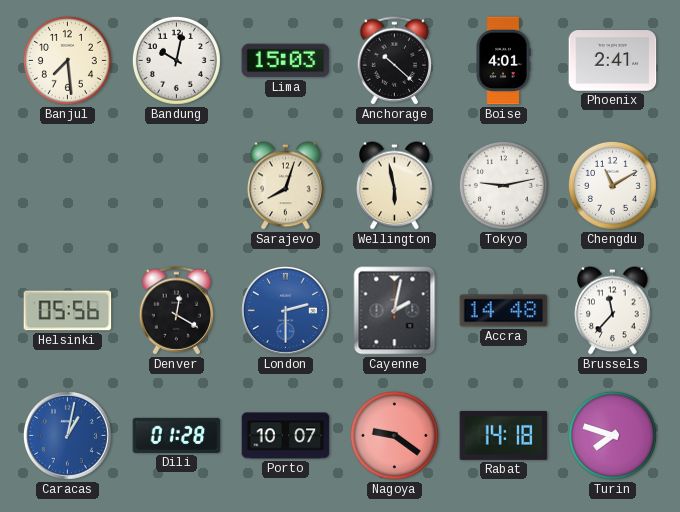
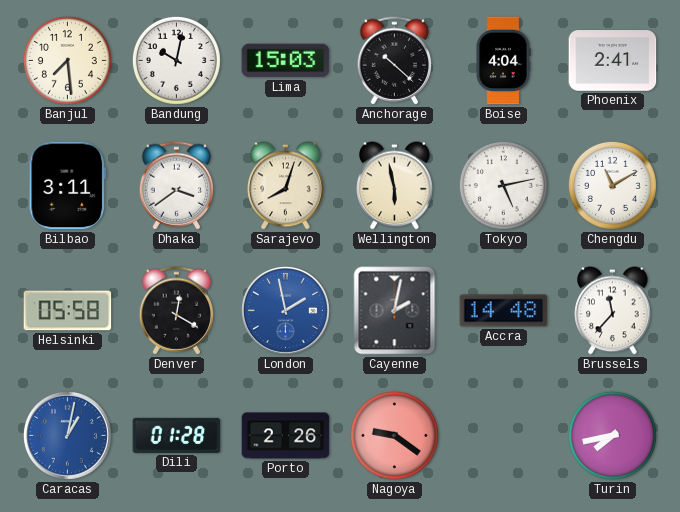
Boise: 4:01 -> 4:04 (503, 61)
Bilbao: none -> 3:11 (68, 186)
Dhaka: none -> 3:39 (177, 186)
Tokyo: 9:13 -> 5:13 (503, 185)
Helsinki: 05:56 -> 05:58 (68, 311)
London: 2:30 -> 1:58 (285, 310)
Porto: 10:07 -> 2:26 (286, 436)
Rabat: 14:18 -> none (504, 435)
Turin: 7:48 -> 7:43 (612, 435)
